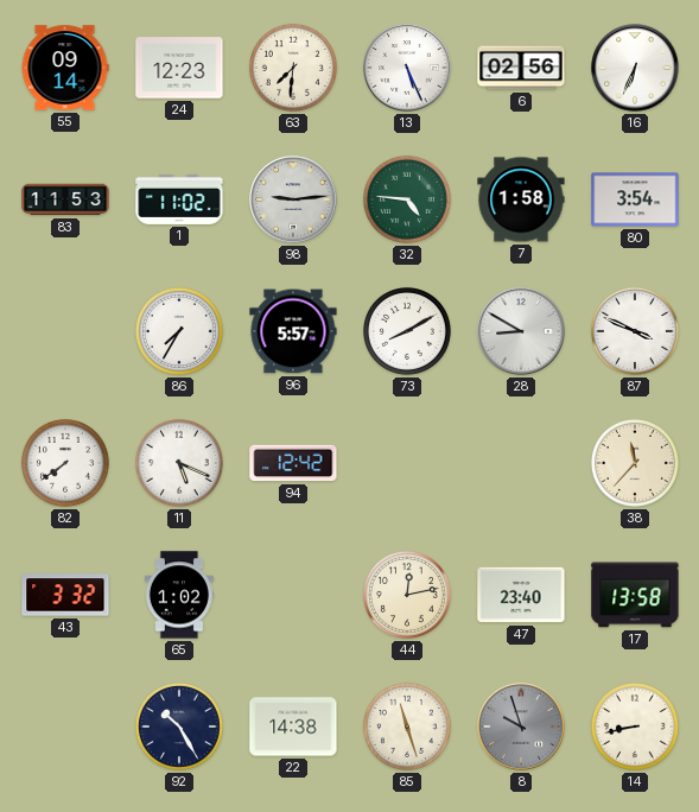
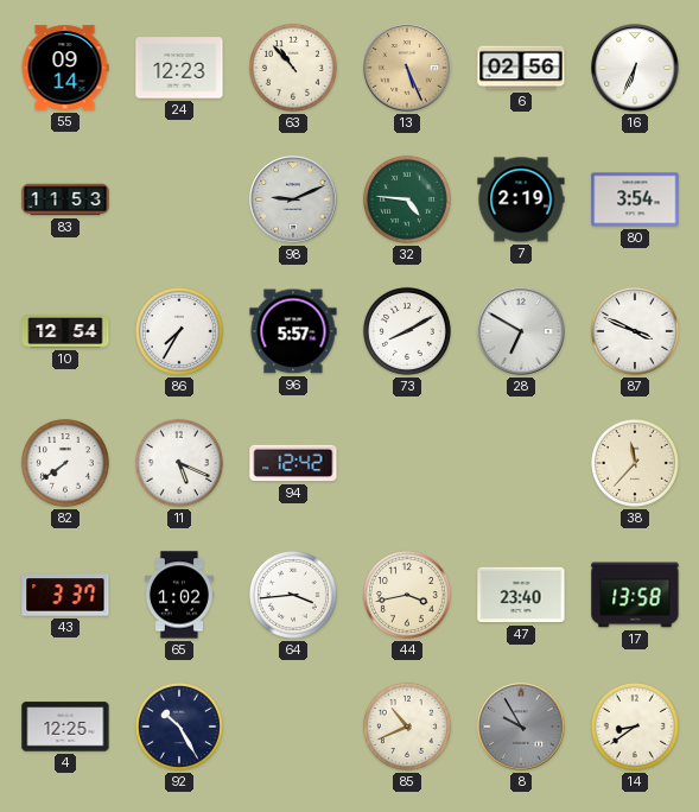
63: 7:31 -> 10:53 (293, 68)
13 dial: white -> champagne (407, 68)
1: 11:02 -> none (179, 199)
98: 9:14 -> 9:11 (293, 199)
7: 1:58 -> 2:19 (521, 199)
10: none -> 12:54 (65, 331)
28: 8:50 -> 6:50 (521, 331)
43: 3:32 -> 3:37 (65, 595)
64: none -> 3:44 (293, 595)
44: 12:13 -> 3:43 (407, 595)
4: none -> 12:25 (65, 727)
22: 14:38 -> none (293, 727)
85: 11:27 -> 10:41 (407, 727)
8: 9:57 -> 9:55 (521, 727)
14: 8:43 -> 8:39 (635, 727)
